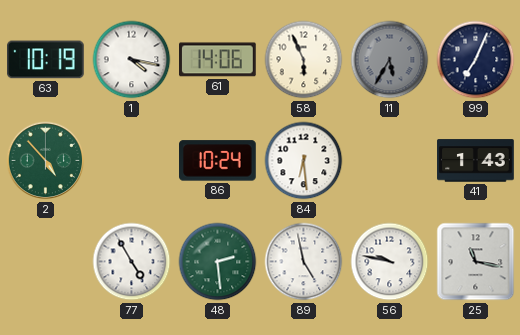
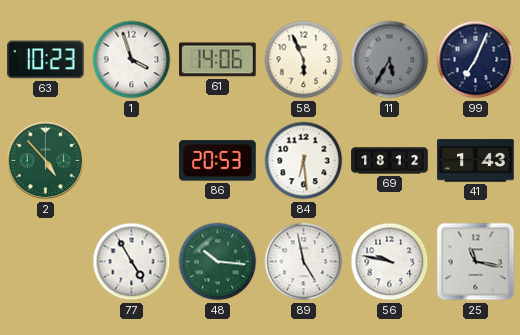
63: 10:19 -> 10:23 (46, 60)
1: 4:17 -> 3:57 (132, 60)
86: 10:24 -> 20:53 (218, 161)
69: none -> 18:12 (390, 161)
48: 2:29 -> 10:16 (218, 262)
